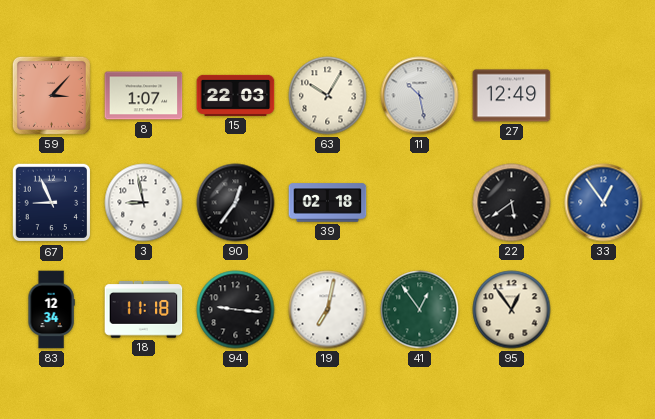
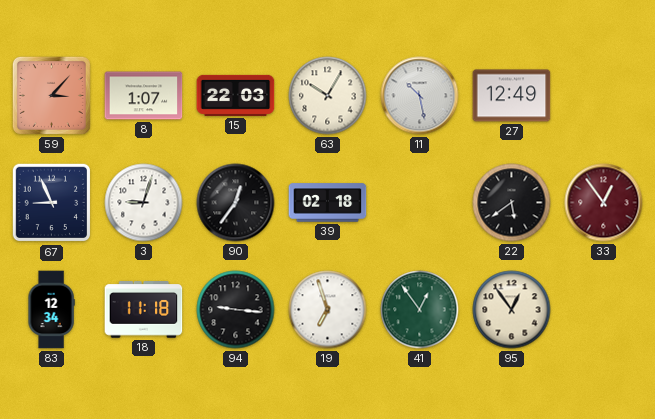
3: 8:58 -> 9:03 (144, 203)
33 dial: blue -> burgundy (604, 203)
19: 7:02 -> 6:57 (328, 310)
